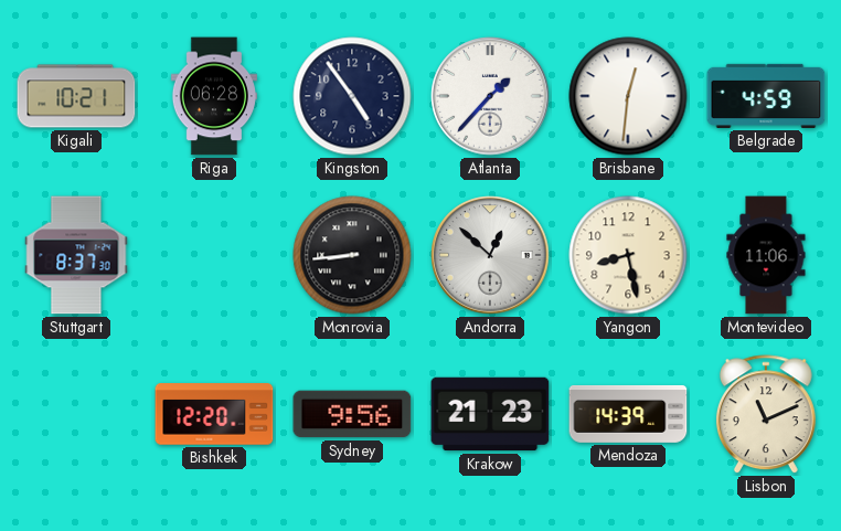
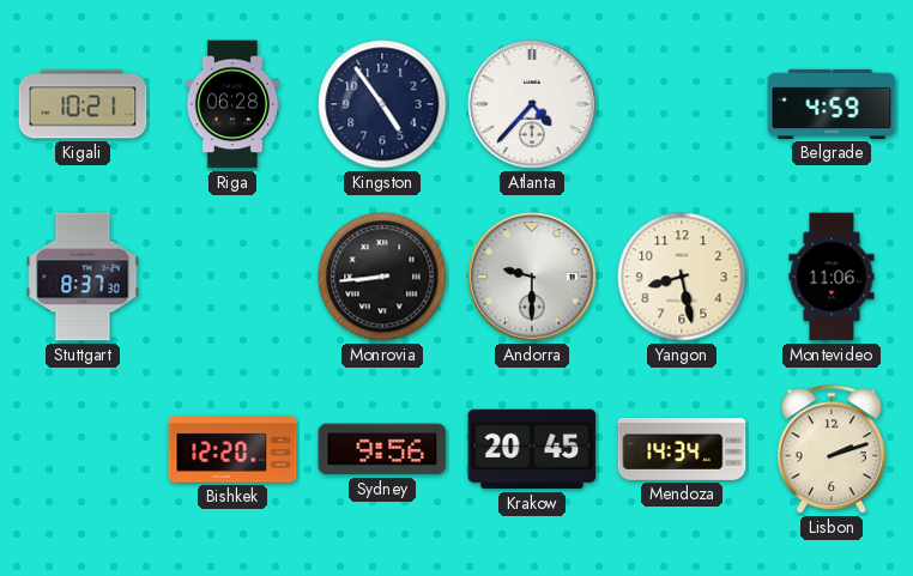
Atlanta: 1:37 -> 4:37 (532, 104)
Brisbane: 12:31 -> none (628, 96)
Andorra: 12:52 -> 9:30 (532, 277)
Krakow: 21:23 -> 20:45 (532, 449)
Mendoza: 14:39 -> 14:34 (682, 449)
Lisbon: 11:11 -> 2:12 (832, 450)
